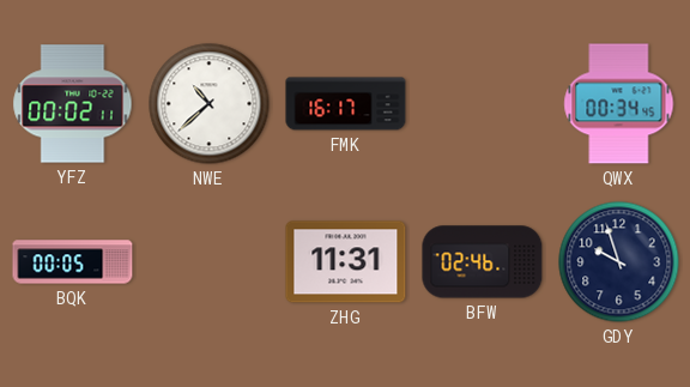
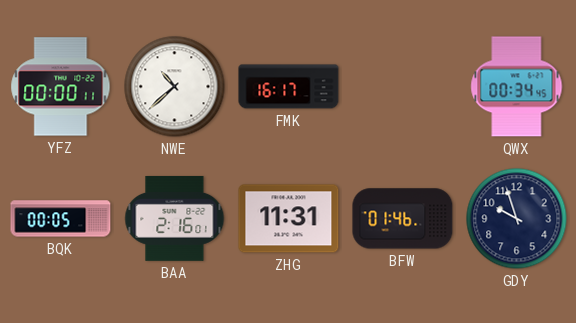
YFZ: 00:02 -> 00:00 (61, 87)
BAA: none -> 2:16 (175, 218)
BFW: 02:46 -> 01:46 (403, 219)
